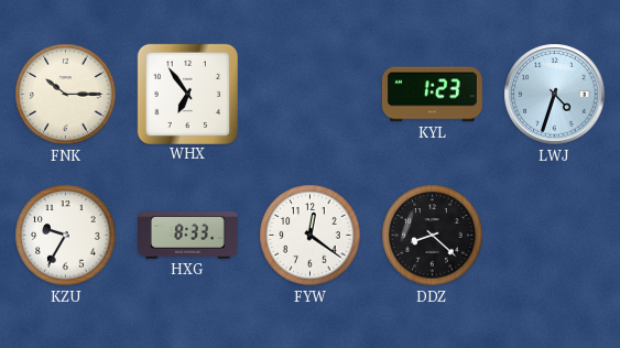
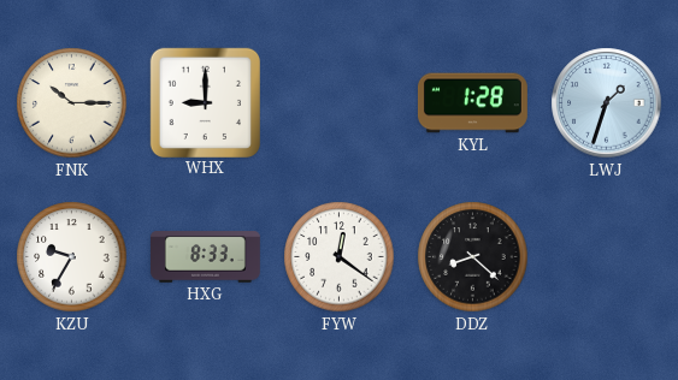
WHX: 6:54 -> 9:00 (205, 102)
KYL: 1:23 -> 1:28 (472, 103)
LWJ: 4:33 -> 1:33 (607, 103)
